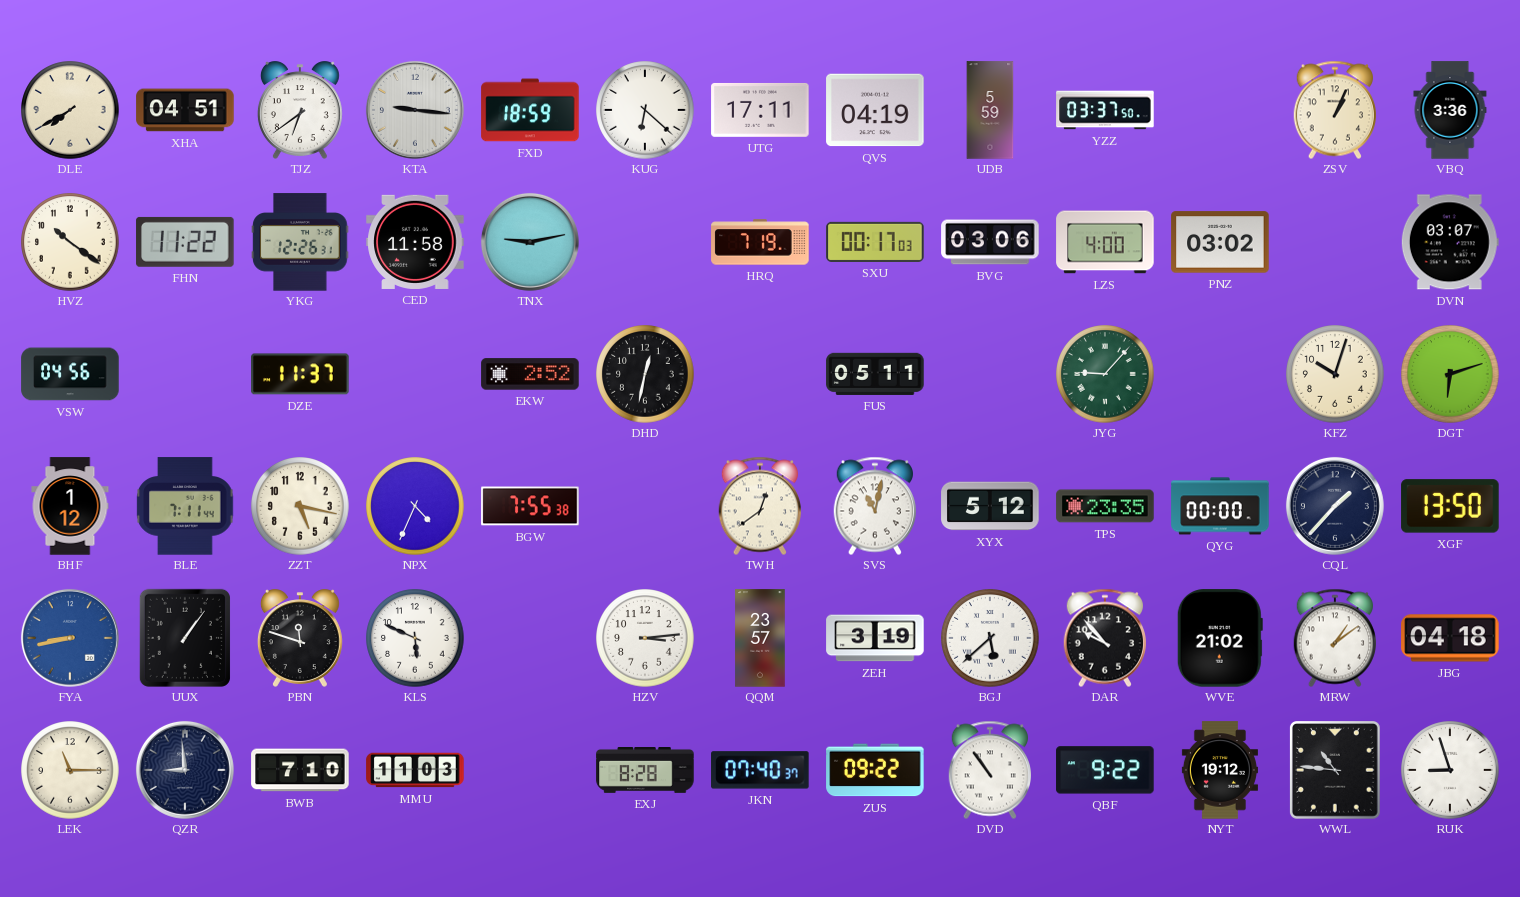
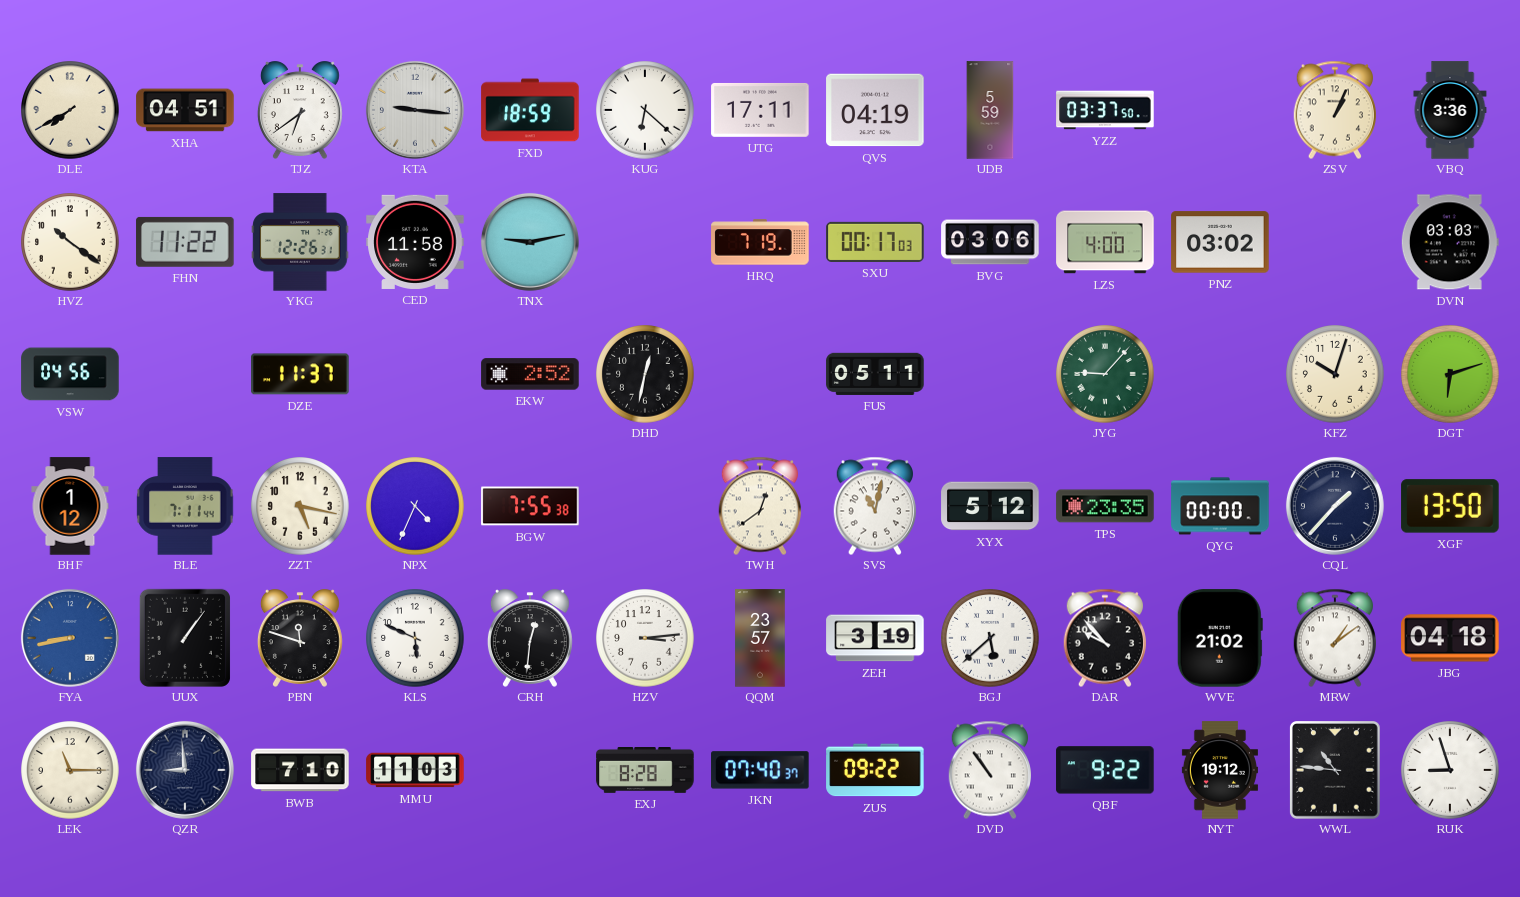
DVN: 03:07 -> 03:03 (1450, 242)
CRH: none -> 12:31 (530, 638)
